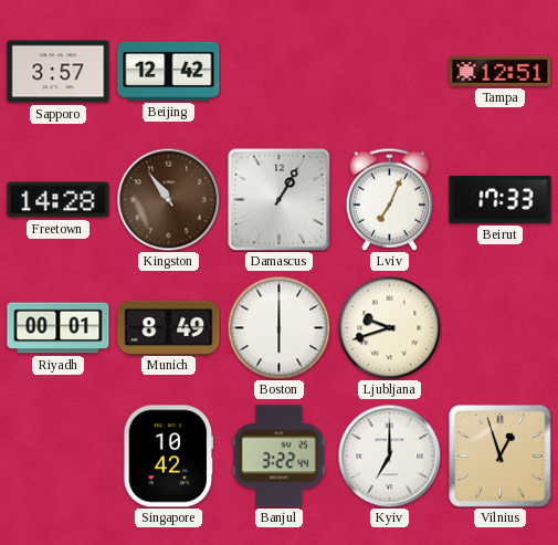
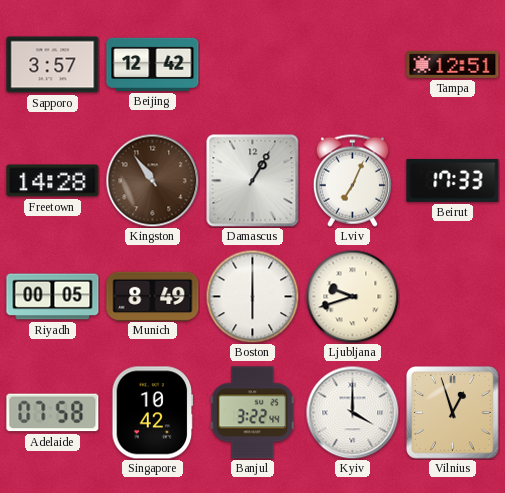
Riyadh: 00:01 -> 00:05 (53, 297)
Adelaide: none -> 07:58 (53, 413)
Kyiv: 7:00 -> 4:00 (352, 412)
